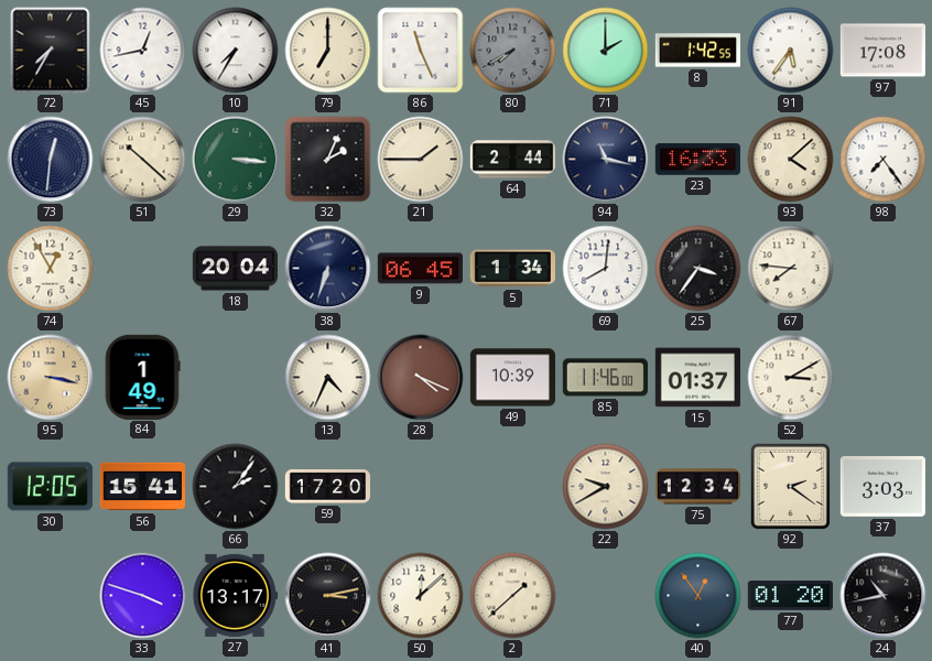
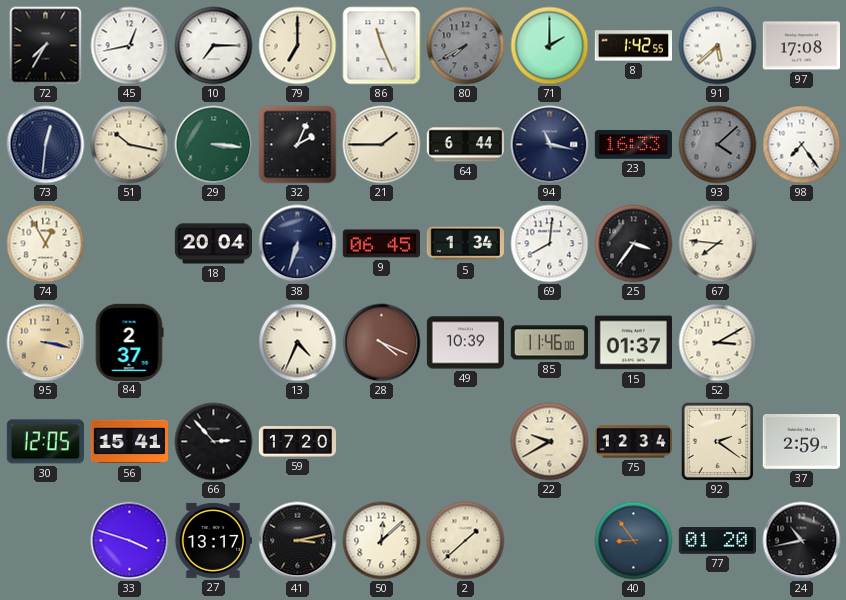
10: 7:35 -> 7:15 (214, 46)
91: 5:36 -> 5:38 (718, 46)
51: 10:22 -> 10:17 (130, 145)
64: 2:44 -> 6:44 (465, 145)
93 dial: cream -> grey (718, 145)
84: 1:49 -> 2:37 (129, 342)
66: 2:06 -> 2:53 (214, 442)
37: 3:03 -> 2:59 (801, 442)
40: 12:54 -> 8:54 (634, 541)
